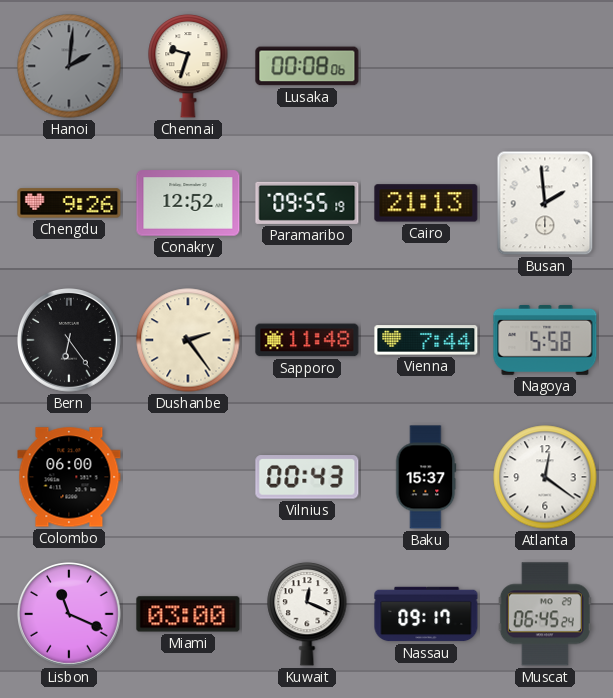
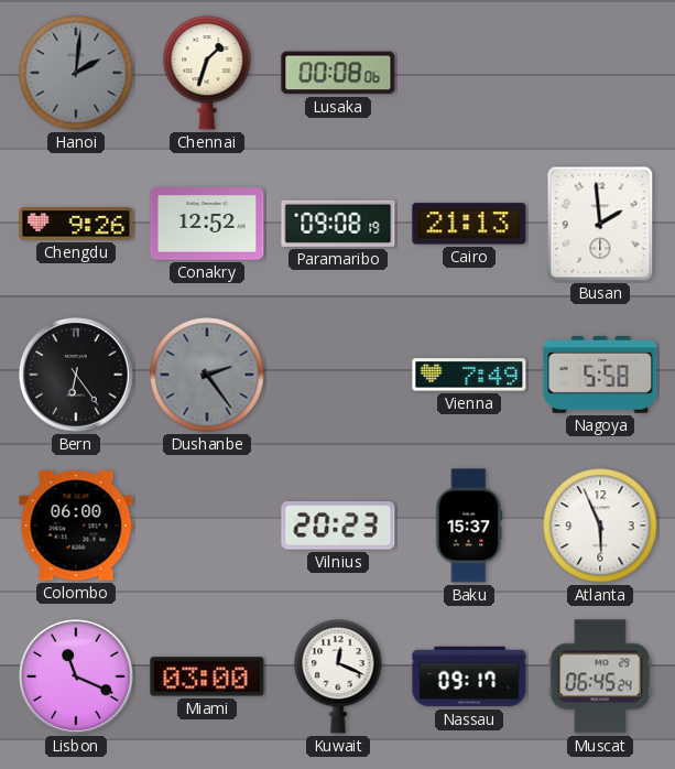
Chennai: 9:33 -> 1:33 (207, 73)
Paramaribo: 09:55 -> 09:08 (338, 224)
Dushanbe dial: cream -> grey (207, 375)
Sapporo: 11:48 -> none (307, 340)
Vienna: 7:44 -> 7:49 (469, 375)
Vilnius: 00:43 -> 20:23 (338, 526)
Atlanta: 12:21 -> 5:56 (600, 526)
